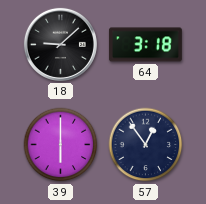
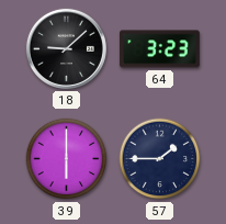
64: 3:18 -> 3:23 (160, 49)
57: 12:54 -> 1:45 (160, 159)
